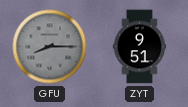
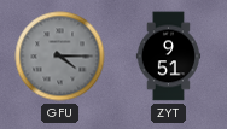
GFU: 8:15 -> 4:15 (60, 57)
